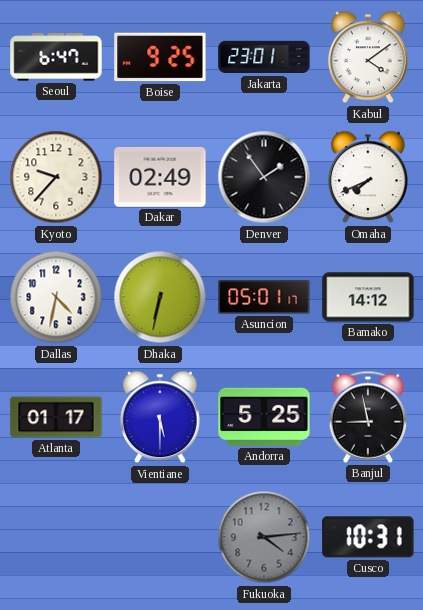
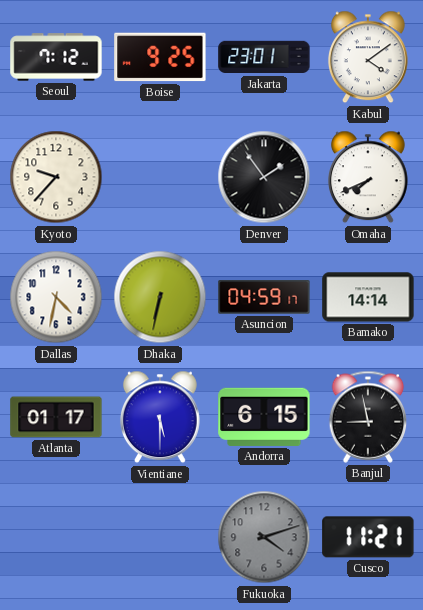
Seoul: 6:47 -> 7:12 (56, 57)
Dakar: 02:49 -> none (160, 177)
Asuncion: 05:01 -> 04:59 (264, 297)
Bamako: 14:12 -> 14:14 (368, 297)
Andorra: 5:25 -> 6:15 (264, 417)
Fukuoka: 4:14 -> 4:12 (264, 537)
Cusco: 10:31 -> 11:21 (368, 537)
